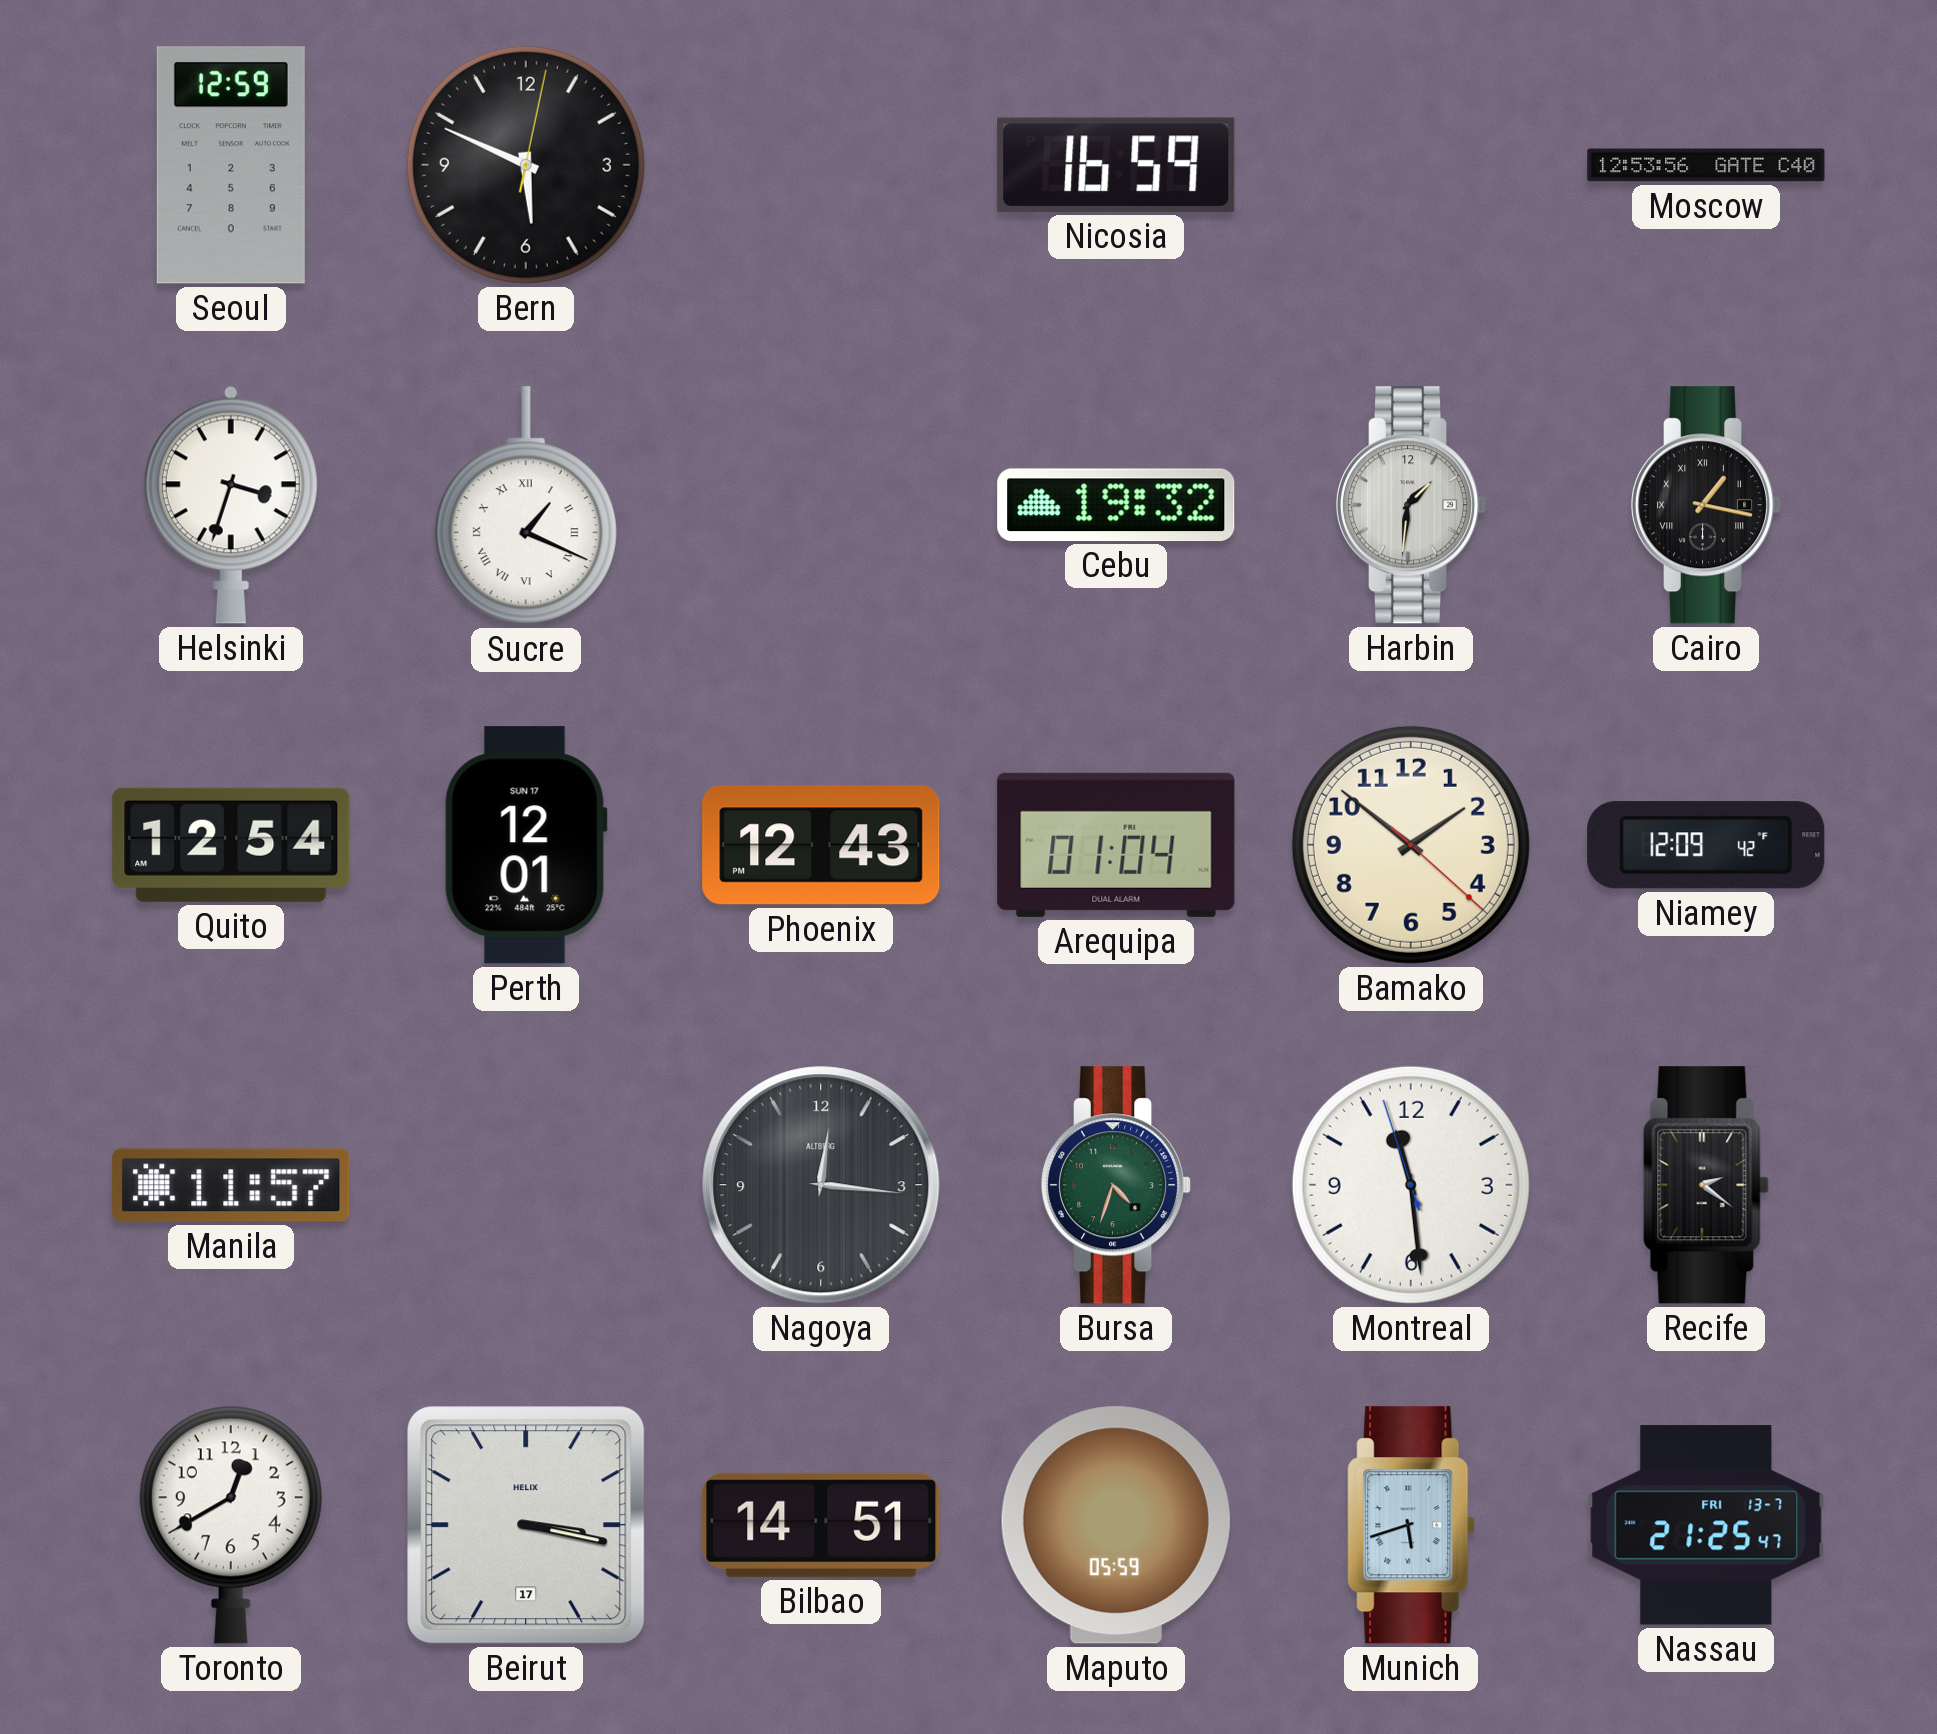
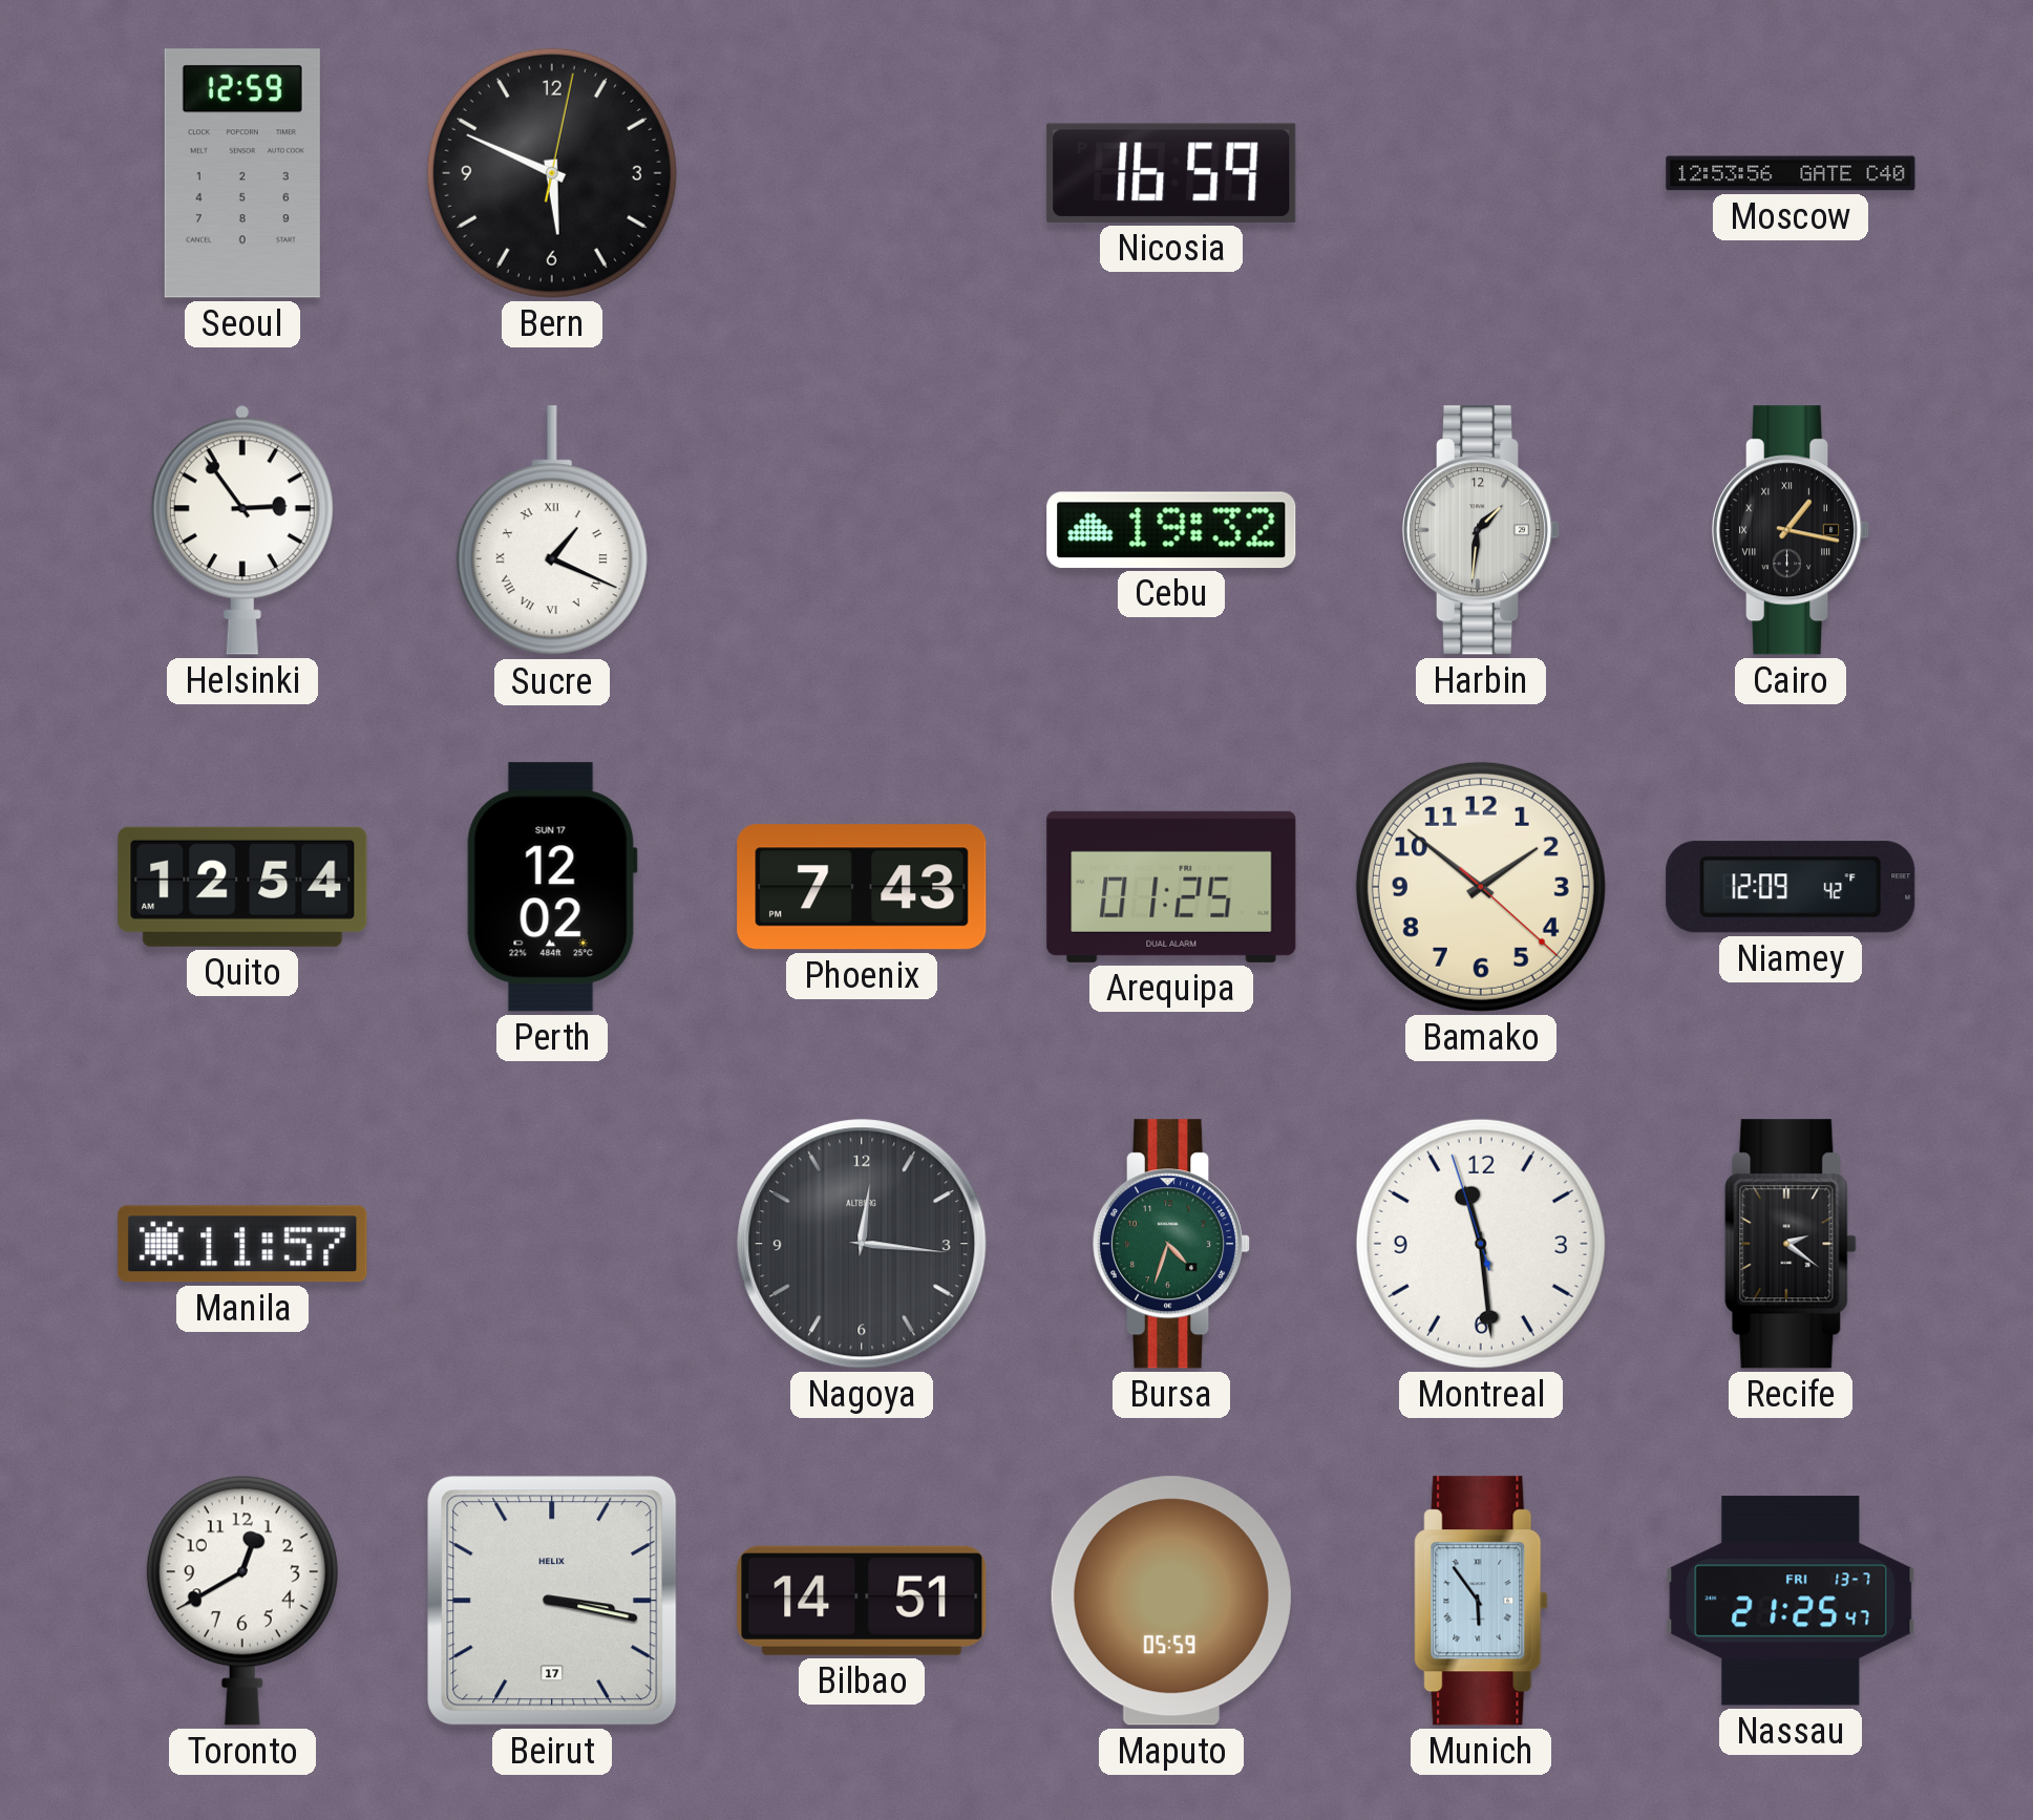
Helsinki: 3:33 -> 2:54 (242, 530)
Perth: 12:01 -> 12:02 (552, 887)
Phoenix: 12:43 -> 7:43 (862, 887)
Arequipa: 01:04 -> 01:25 (1171, 887)
Munich: 5:42 -> 5:54 (1481, 1601)
